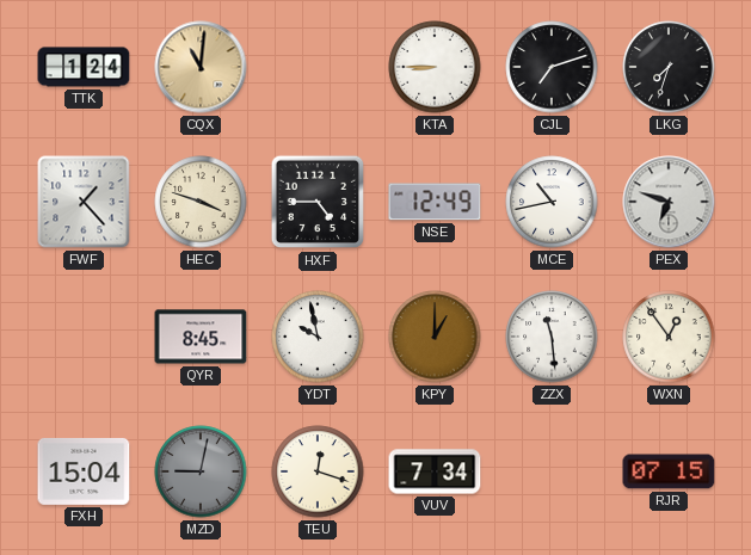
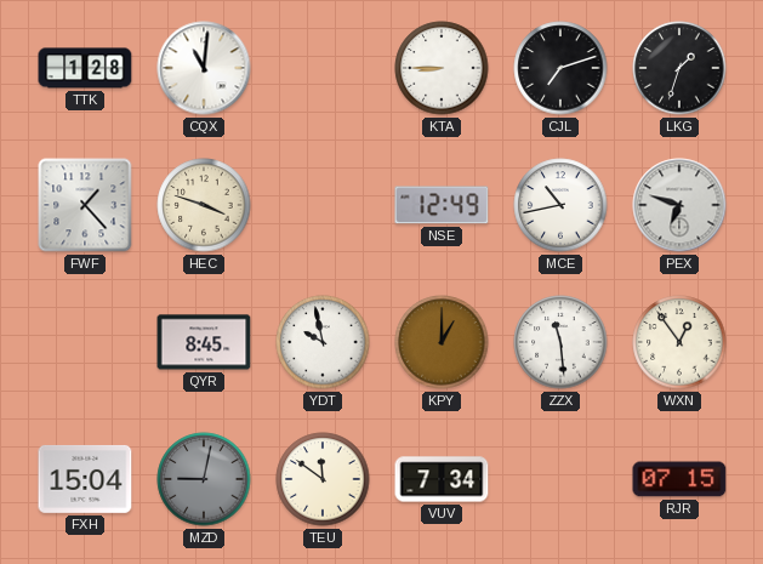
TTK: 1:24 -> 1:28 (85, 68)
CQX dial: champagne -> white (204, 68)
LKG: 7:33 -> 1:33 (679, 68)
HXF: 4:45 -> none (318, 202)
TEU: 12:18 -> 11:51 (323, 479)
